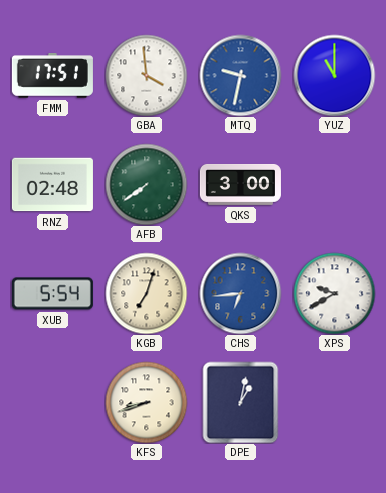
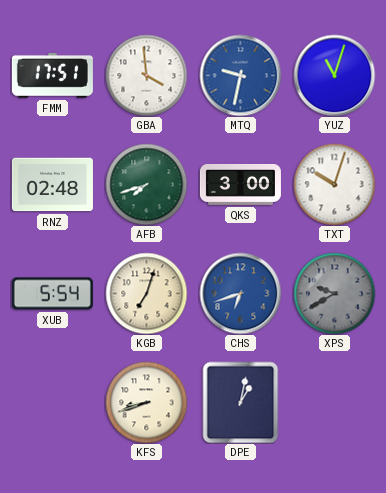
YUZ: 11:00 -> 11:03 (334, 75)
AFB: 7:39 -> 7:42 (146, 184)
TXT: none -> 10:03 (334, 184)
CHS: 6:44 -> 6:42 (240, 293)
XPS dial: white -> grey (334, 293)
